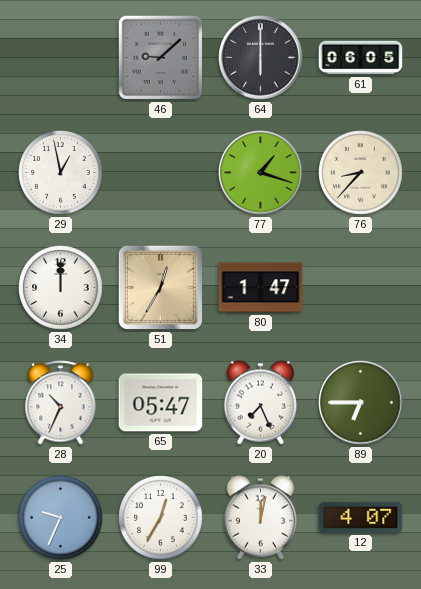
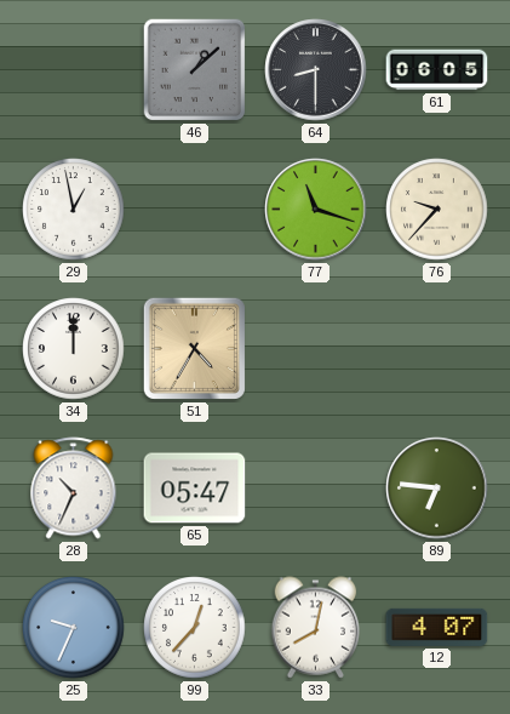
46: 9:08 -> 1:08 (195, 70)
64: 6:00 -> 8:30 (316, 70)
77: 1:18 -> 11:18 (316, 210)
76: 8:37 -> 9:37 (437, 210)
51: 12:35 -> 4:35 (194, 348)
80: 1:47 -> none (261, 288)
20: 7:26 -> none (261, 403)
89: 6:45 -> 6:46 (437, 489)
99: 12:35 -> 12:37 (195, 628)
33: 12:02 -> 8:02 (316, 628)
